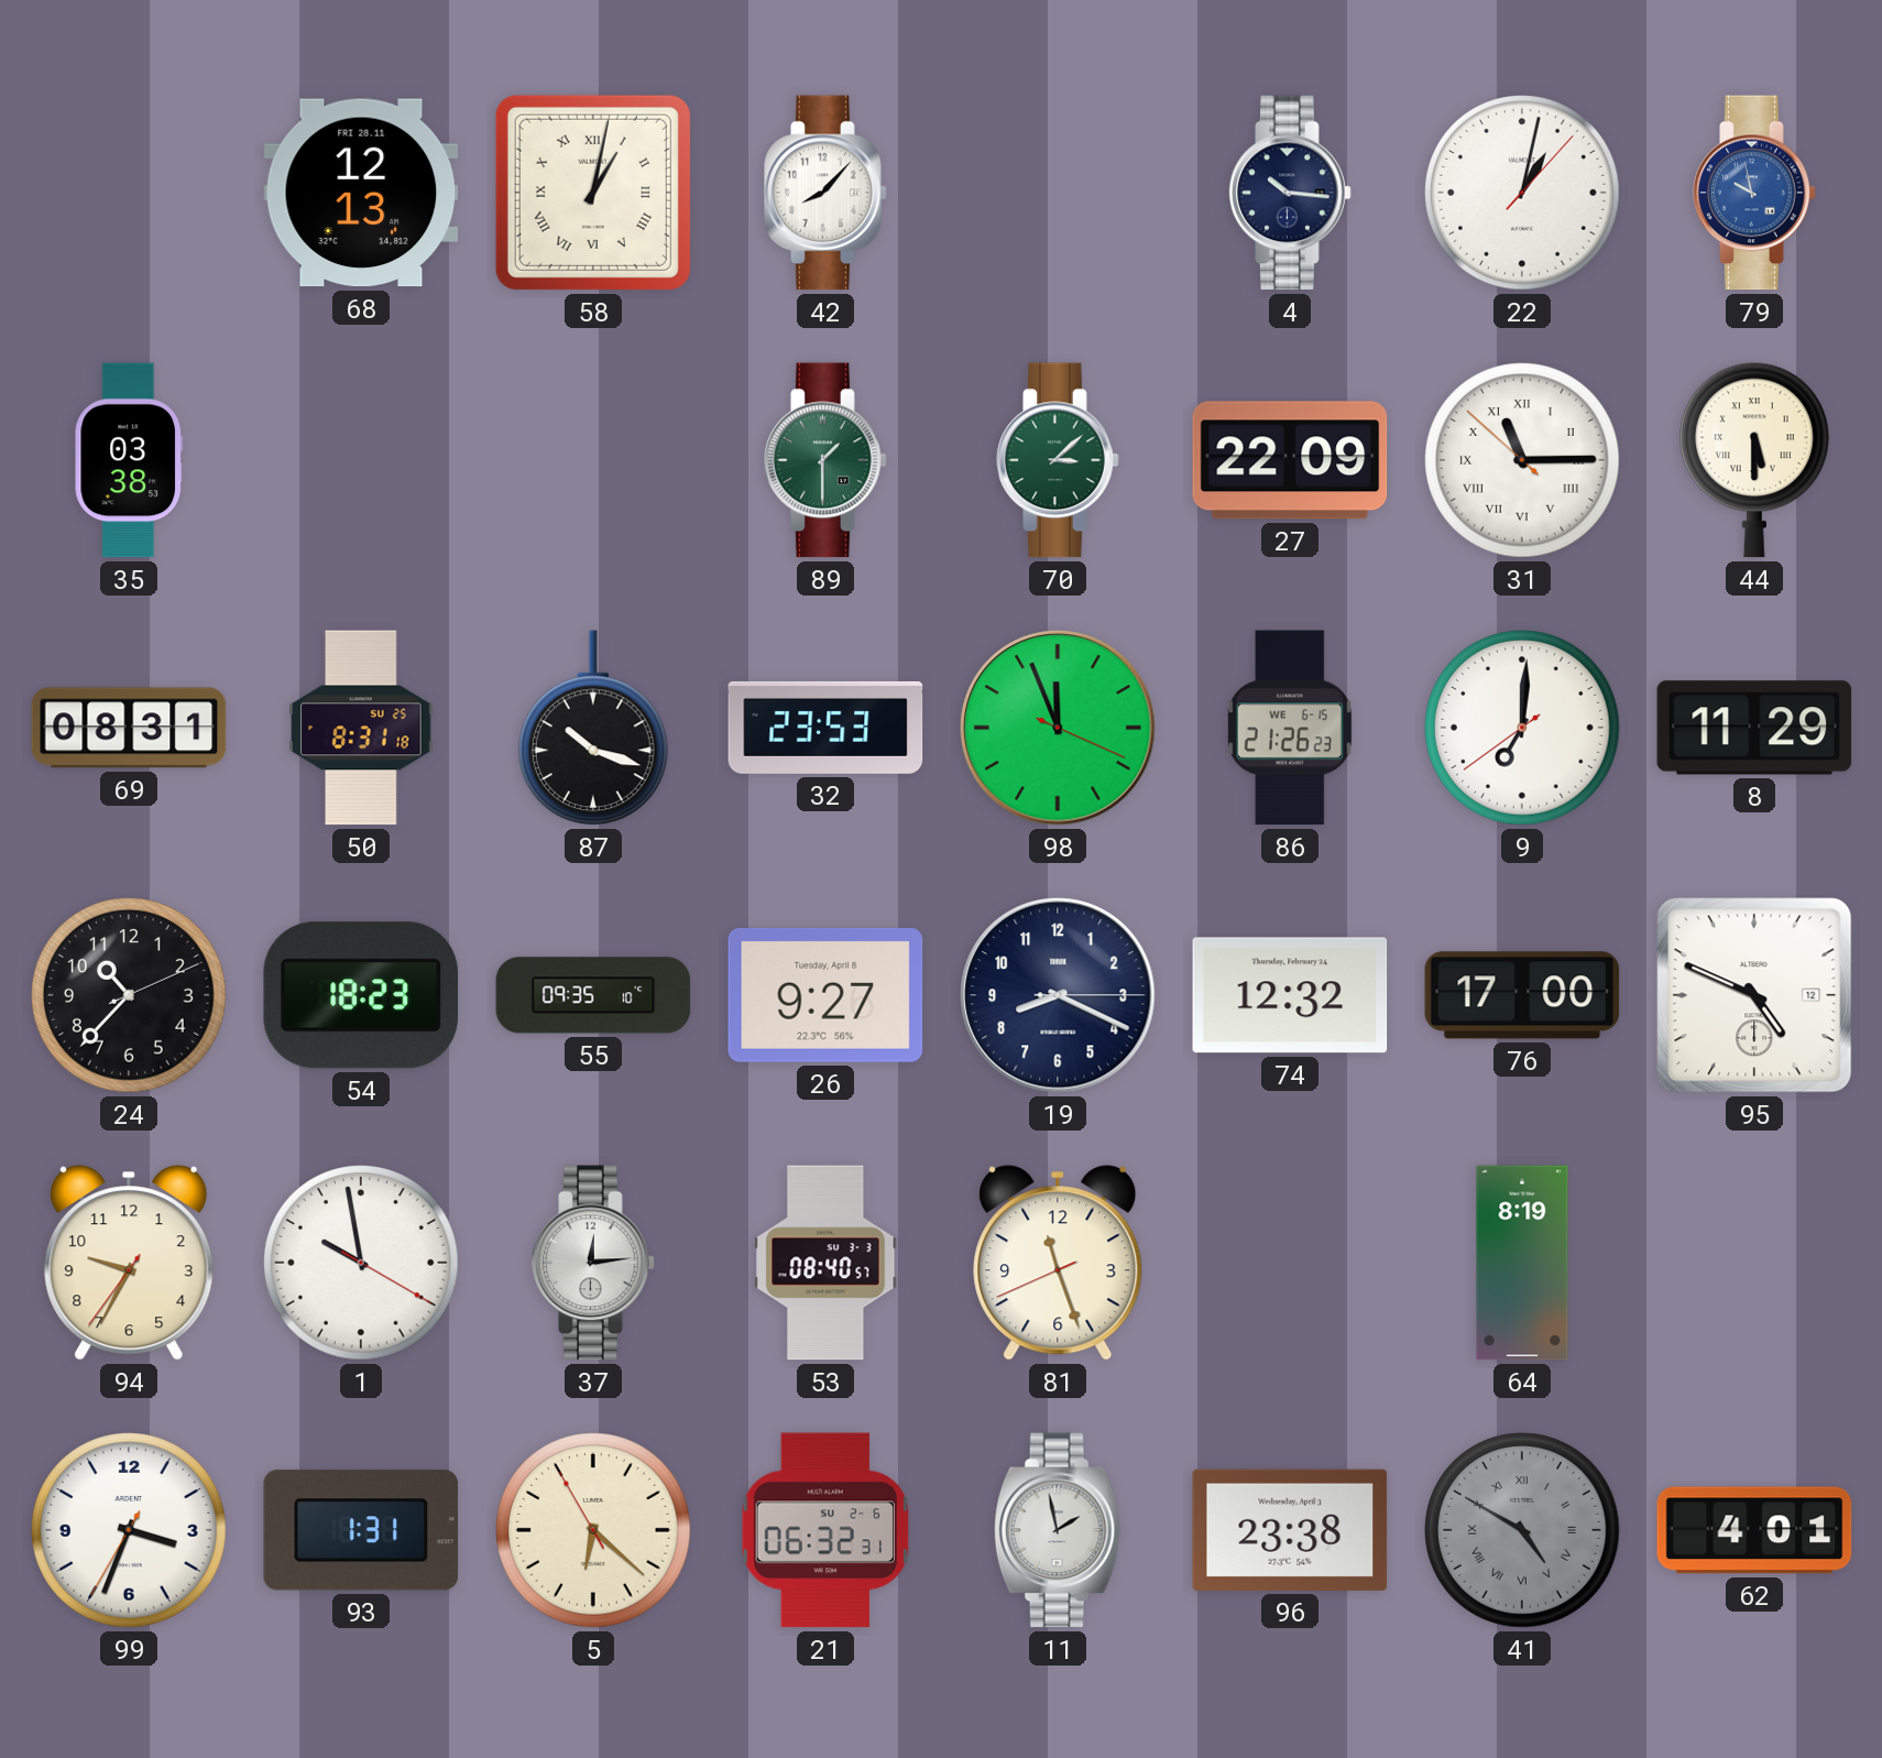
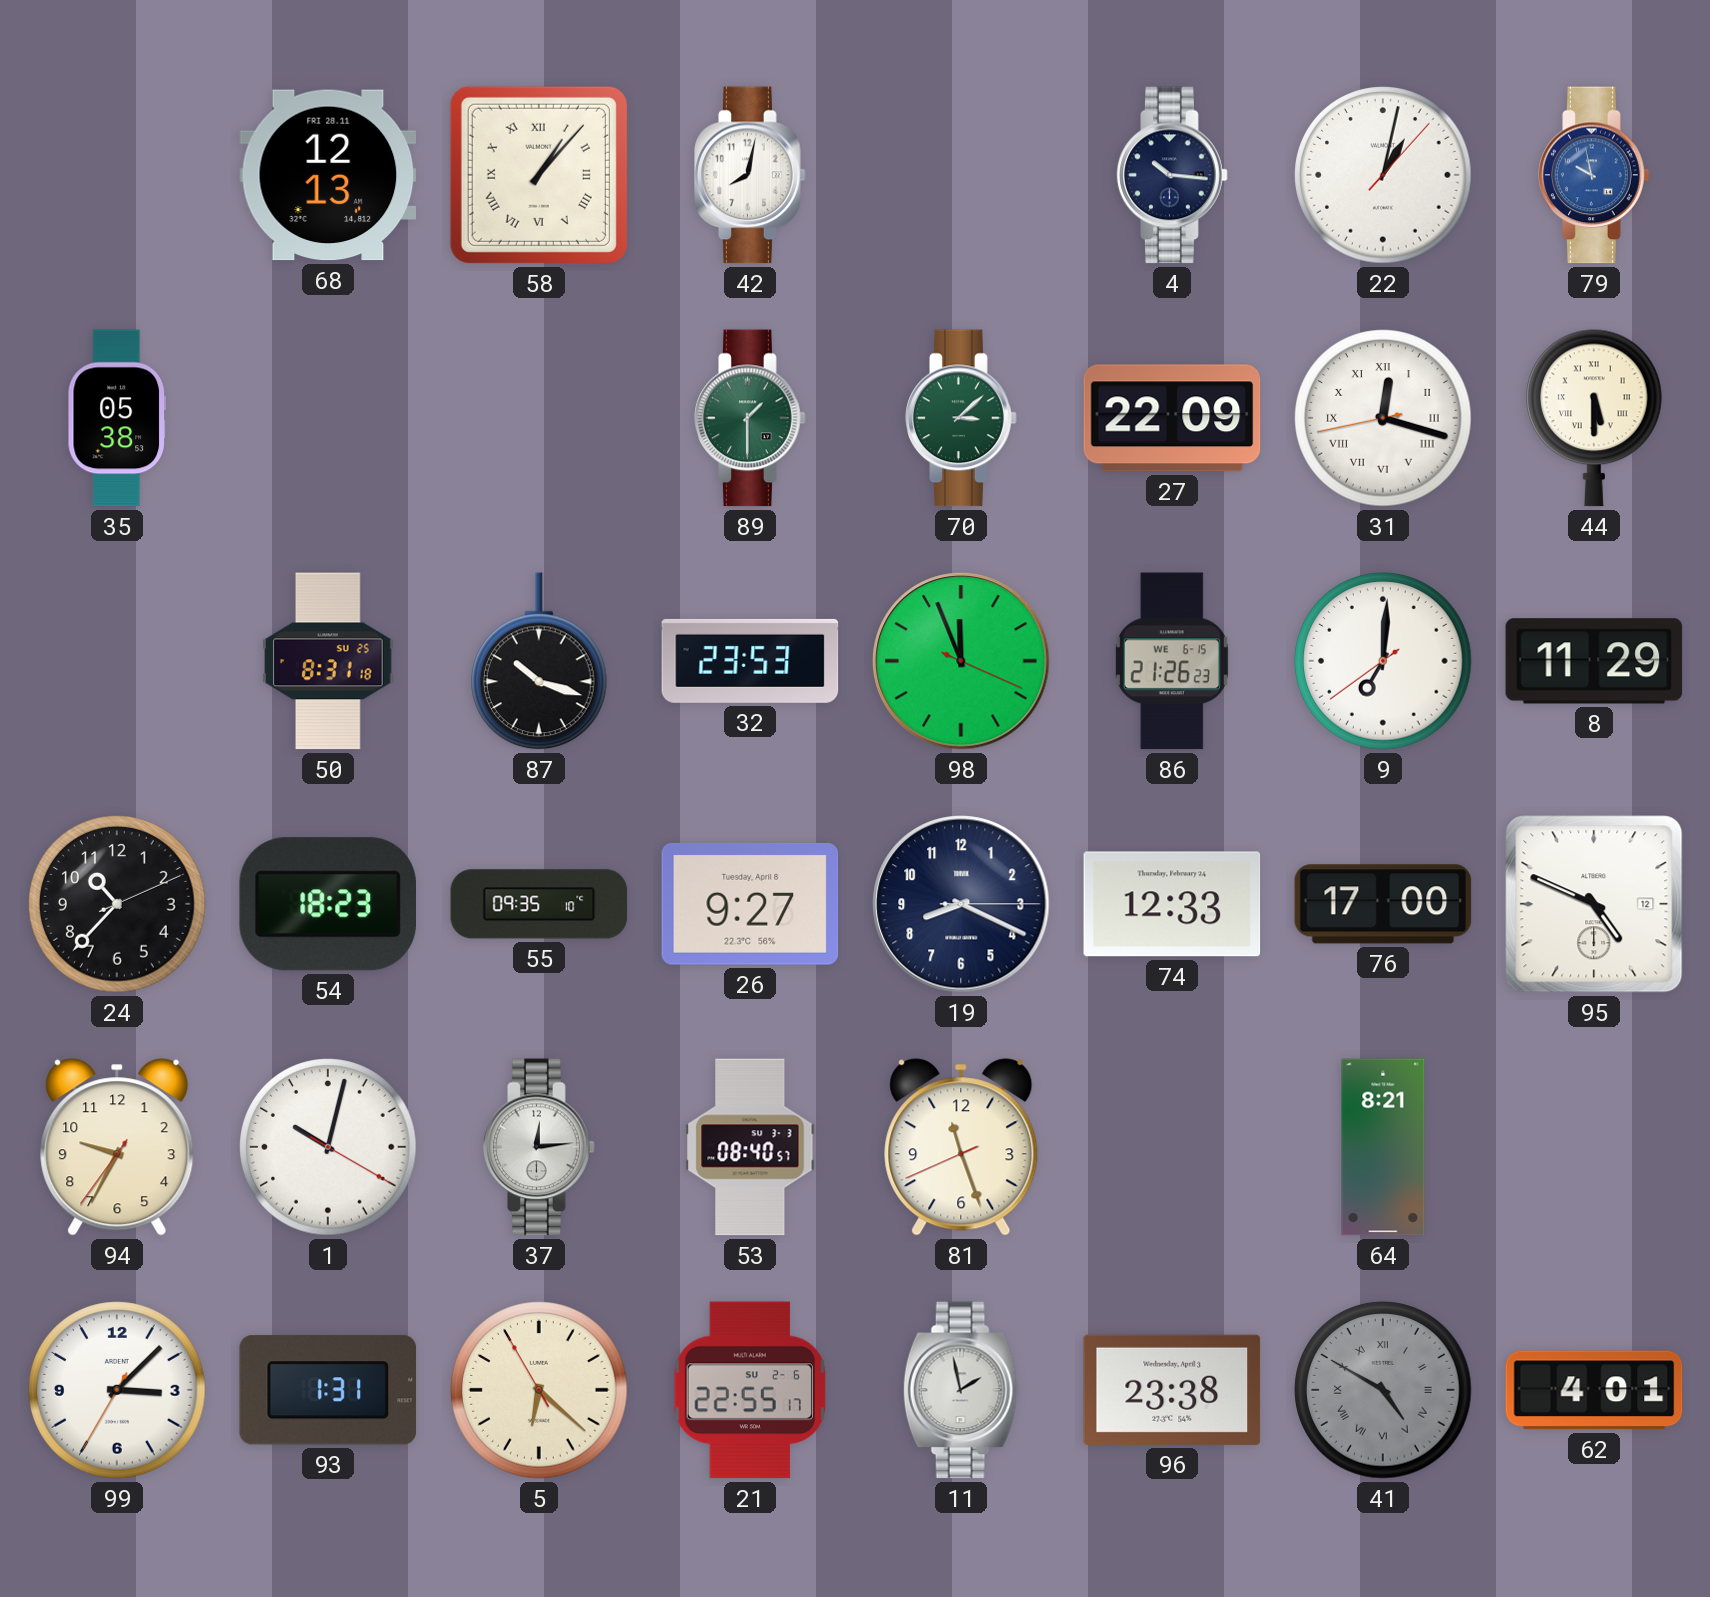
58: 1:02 -> 1:07 (539, 175)
42: 8:07 -> 8:02 (750, 175)
35: 03:38 -> 05:38 (117, 418)
31: 11:14 -> 12:17 (1383, 418)
69: 08:31 -> none (129, 728)
74: 12:32 -> 12:33 (1172, 904)
1: 9:58 -> 10:02 (328, 1147)
64: 8:19 -> 8:21 (1383, 1147)
99: 3:33 -> 3:07 (117, 1390)
21: 06:32 -> 22:55 (749, 1390)
